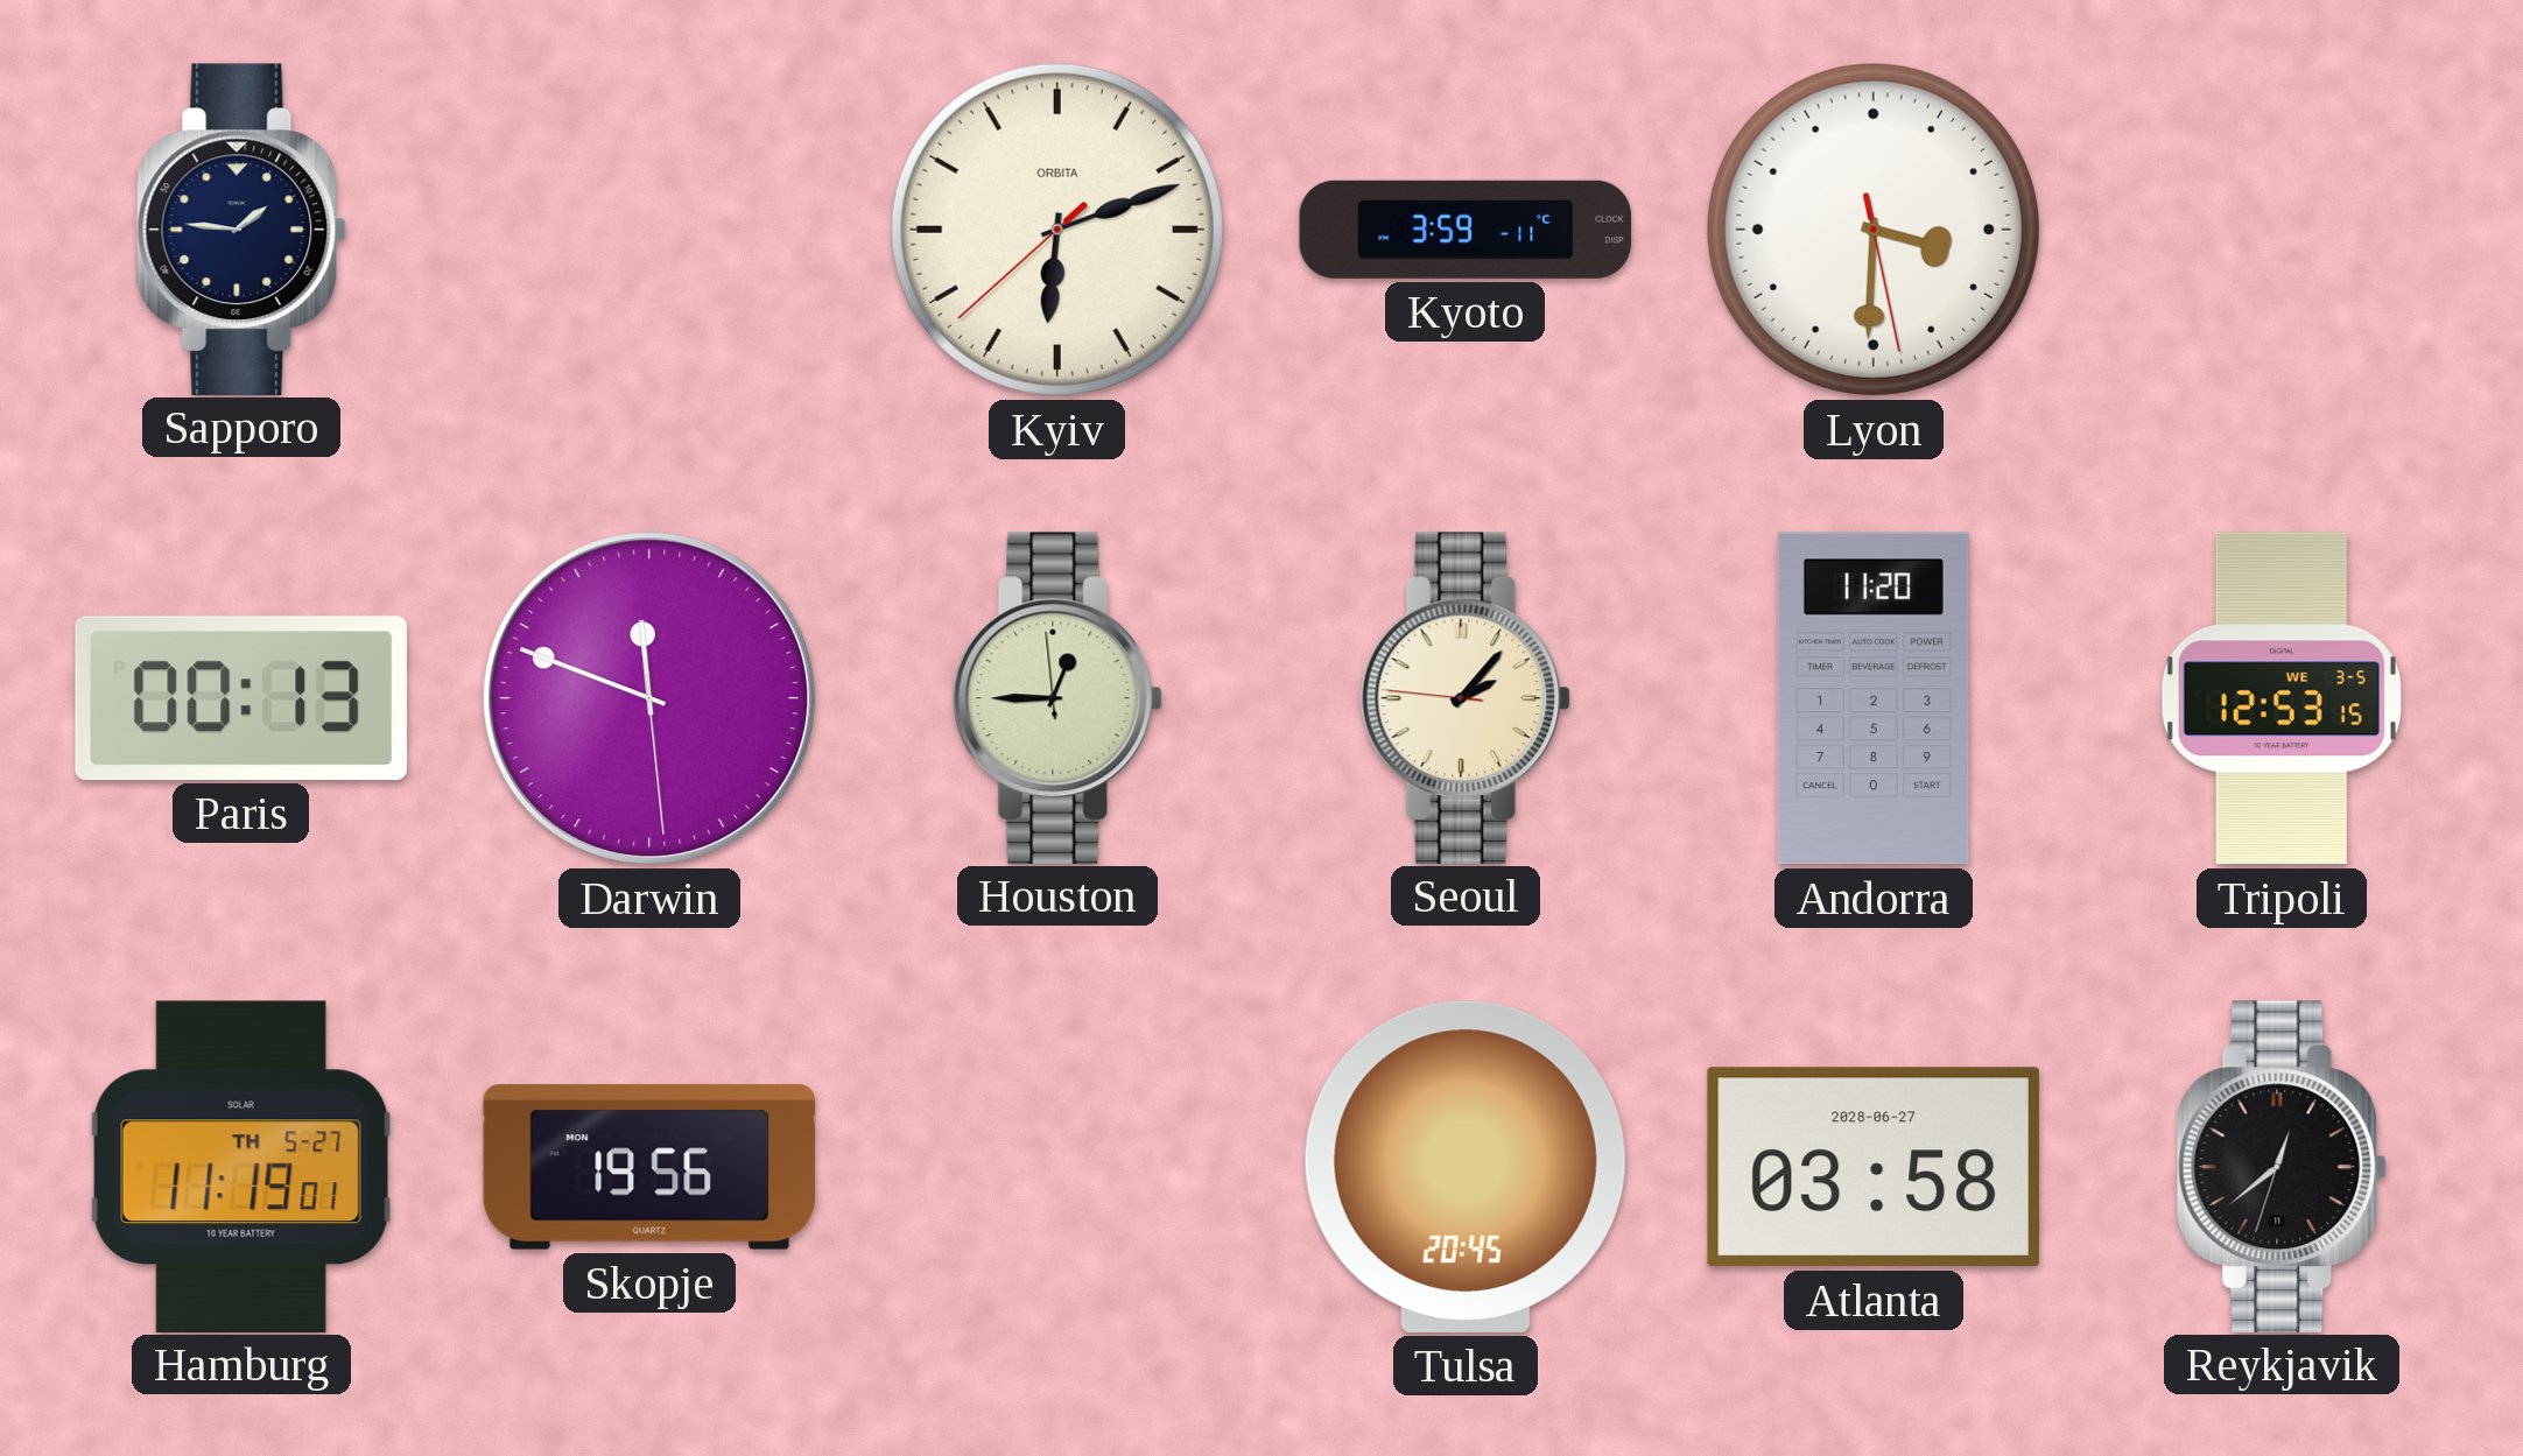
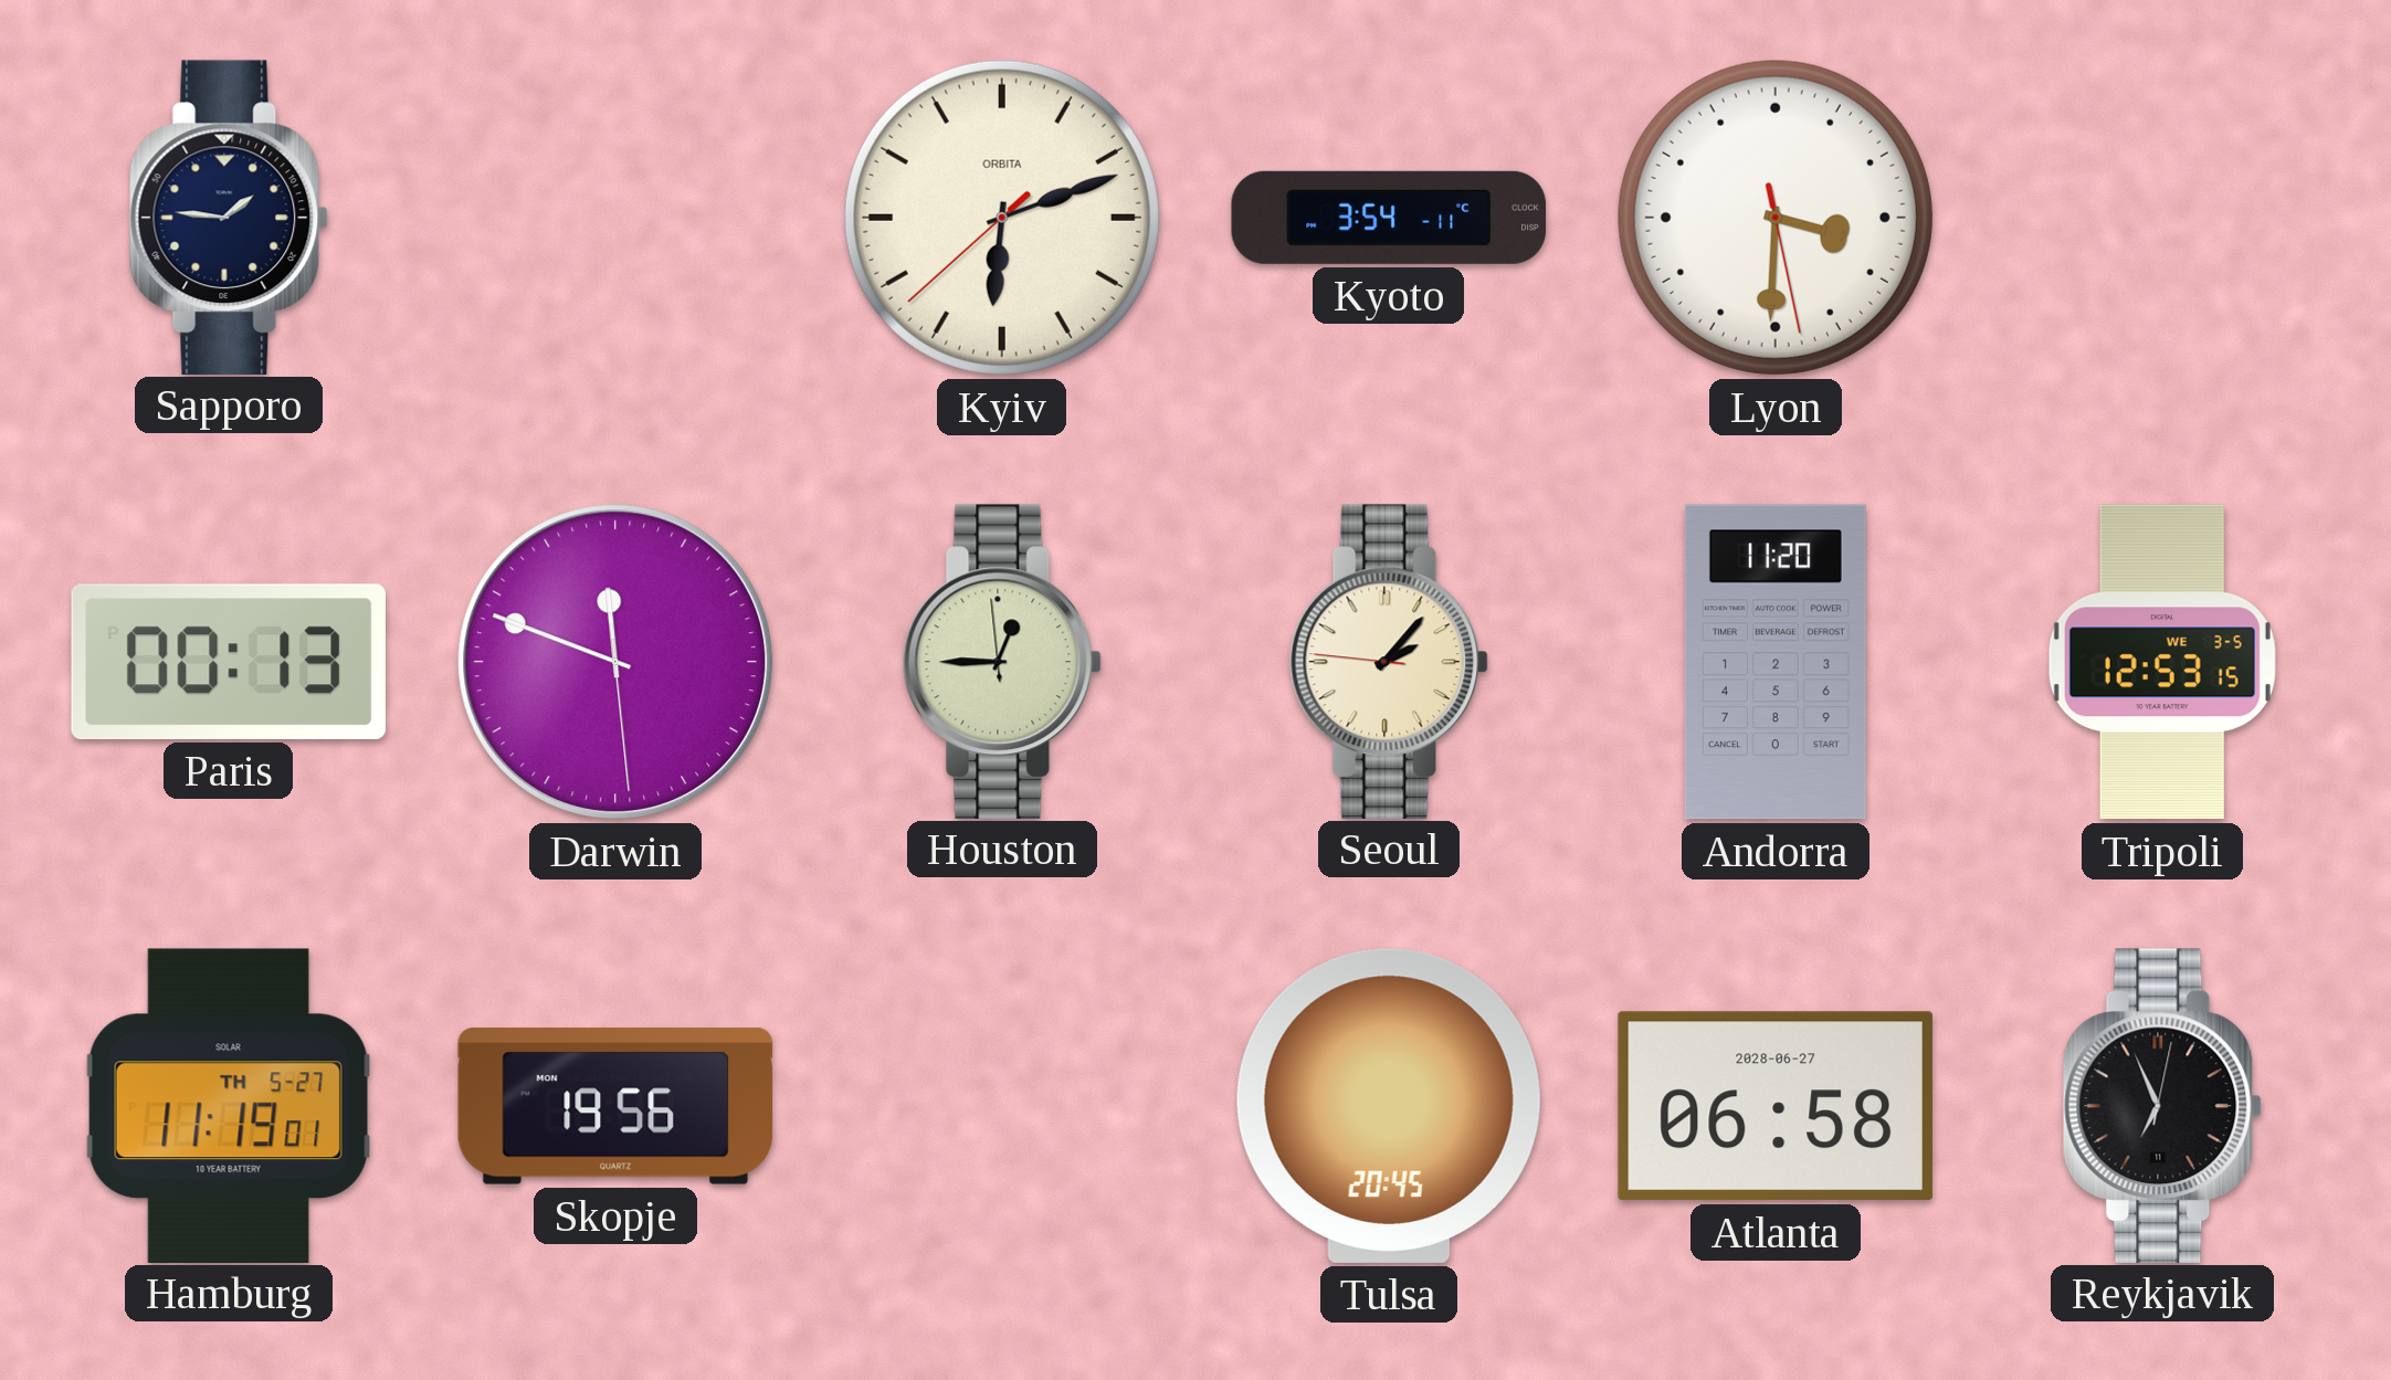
Kyoto: 3:59 -> 3:54 (1389, 218)
Atlanta: 03:58 -> 06:58 (1776, 1106)
Reykjavik: 12:38 -> 6:56 (2162, 1105)
